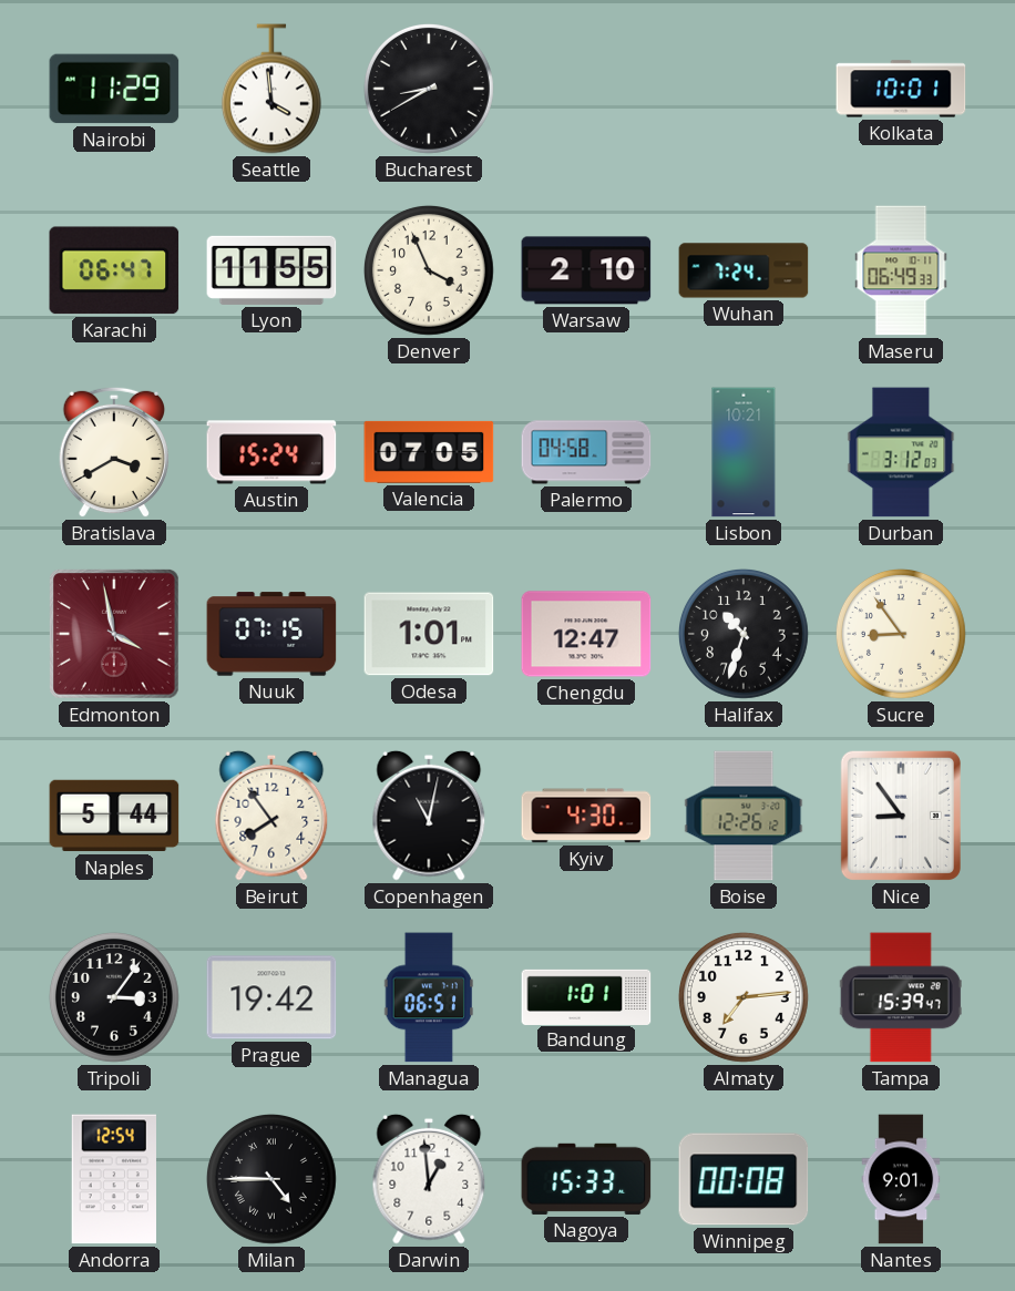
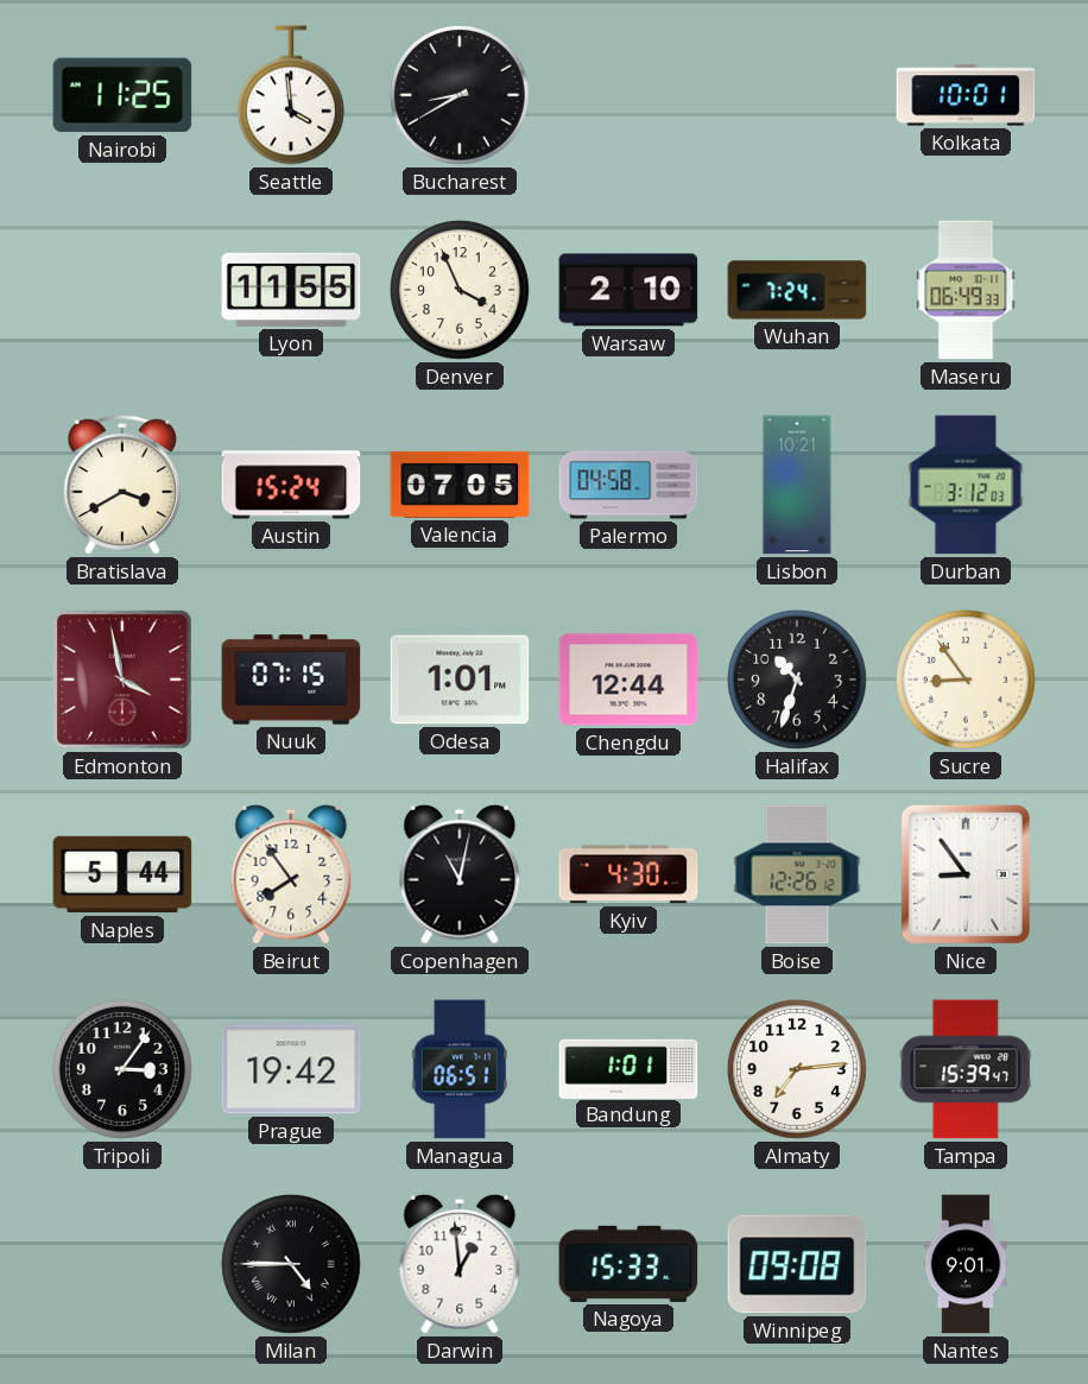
Nairobi: 11:29 -> 11:25 (122, 95)
Karachi: 06:47 -> none (114, 270)
Chengdu: 12:47 -> 12:44 (628, 680)
Andorra: 12:54 -> none (114, 1179)
Winnipeg: 00:08 -> 09:08 (797, 1264)
